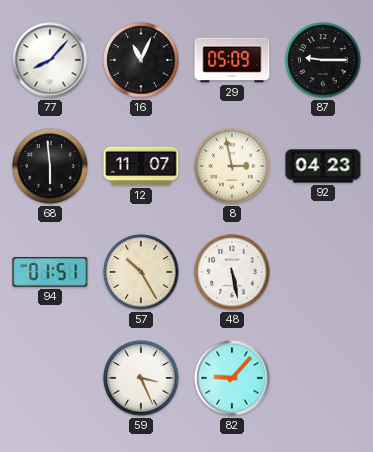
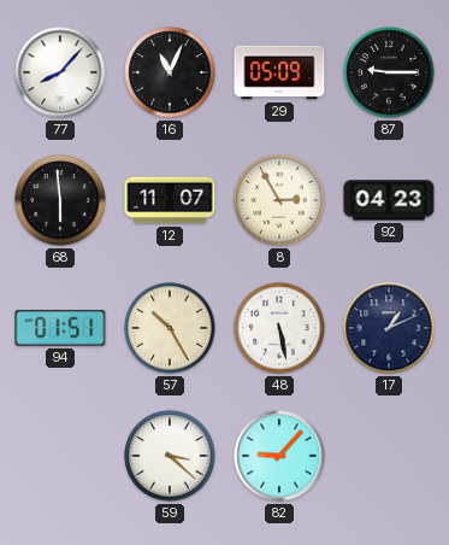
8: 2:58 -> 2:55 (279, 200)
17: none -> 1:11 (389, 328)
59: 3:26 -> 3:22 (170, 456)
